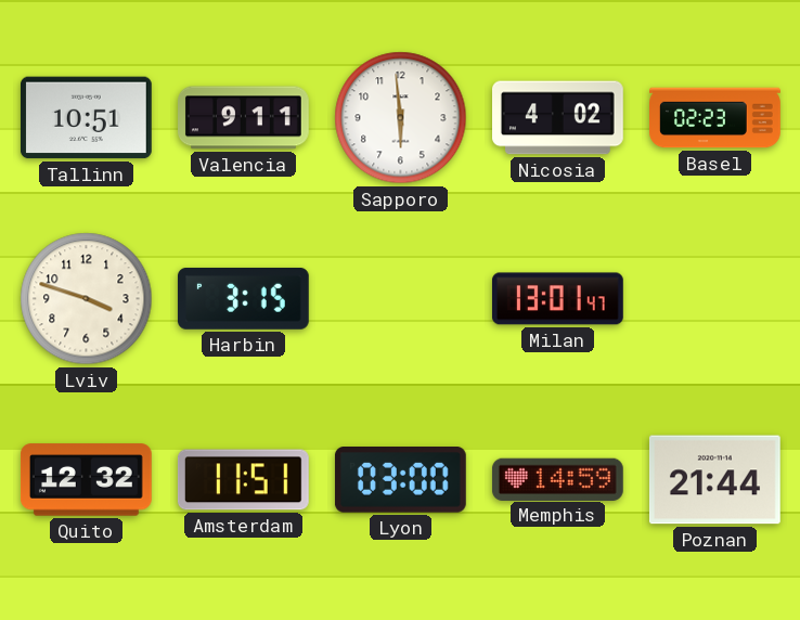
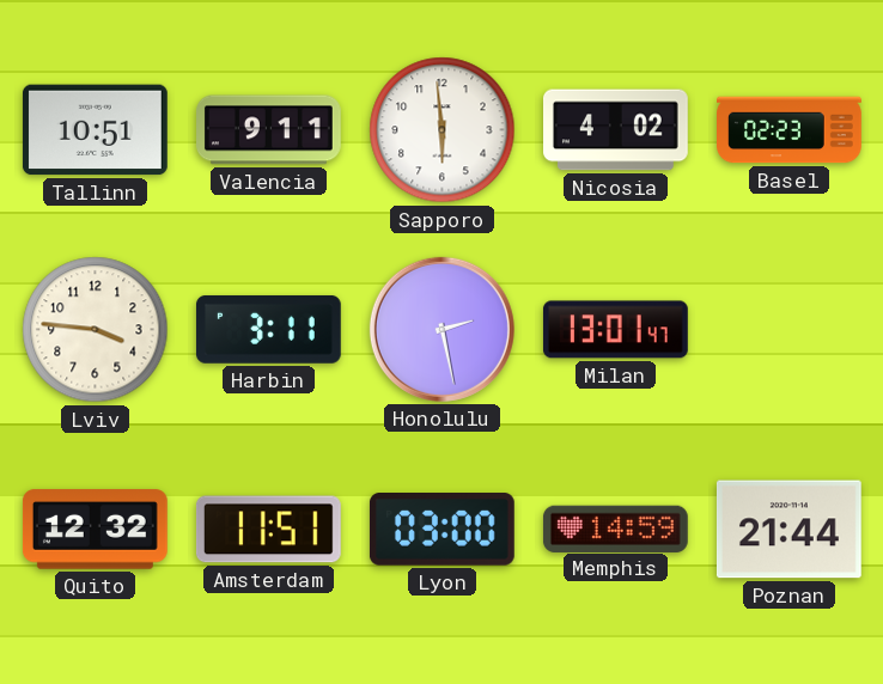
Lviv: 3:48 -> 3:46 (96, 330)
Harbin: 3:15 -> 3:11 (268, 329)
Honolulu: none -> 2:28 (441, 329)
